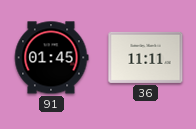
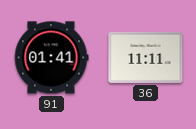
91: 01:45 -> 01:41 (51, 58)
